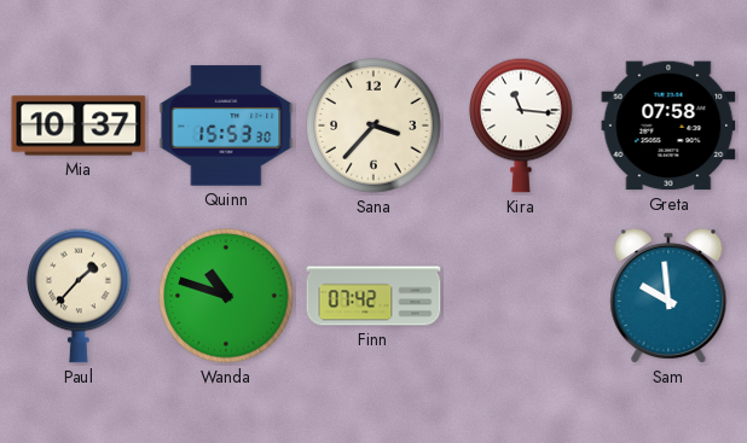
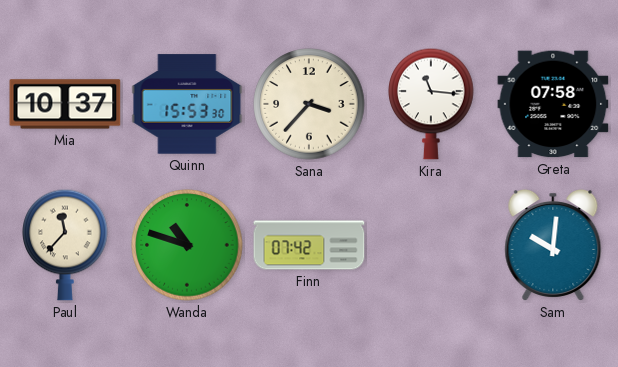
Paul: 1:37 -> 11:37 (65, 245)
Sam: 9:59 -> 10:01 (553, 245)
